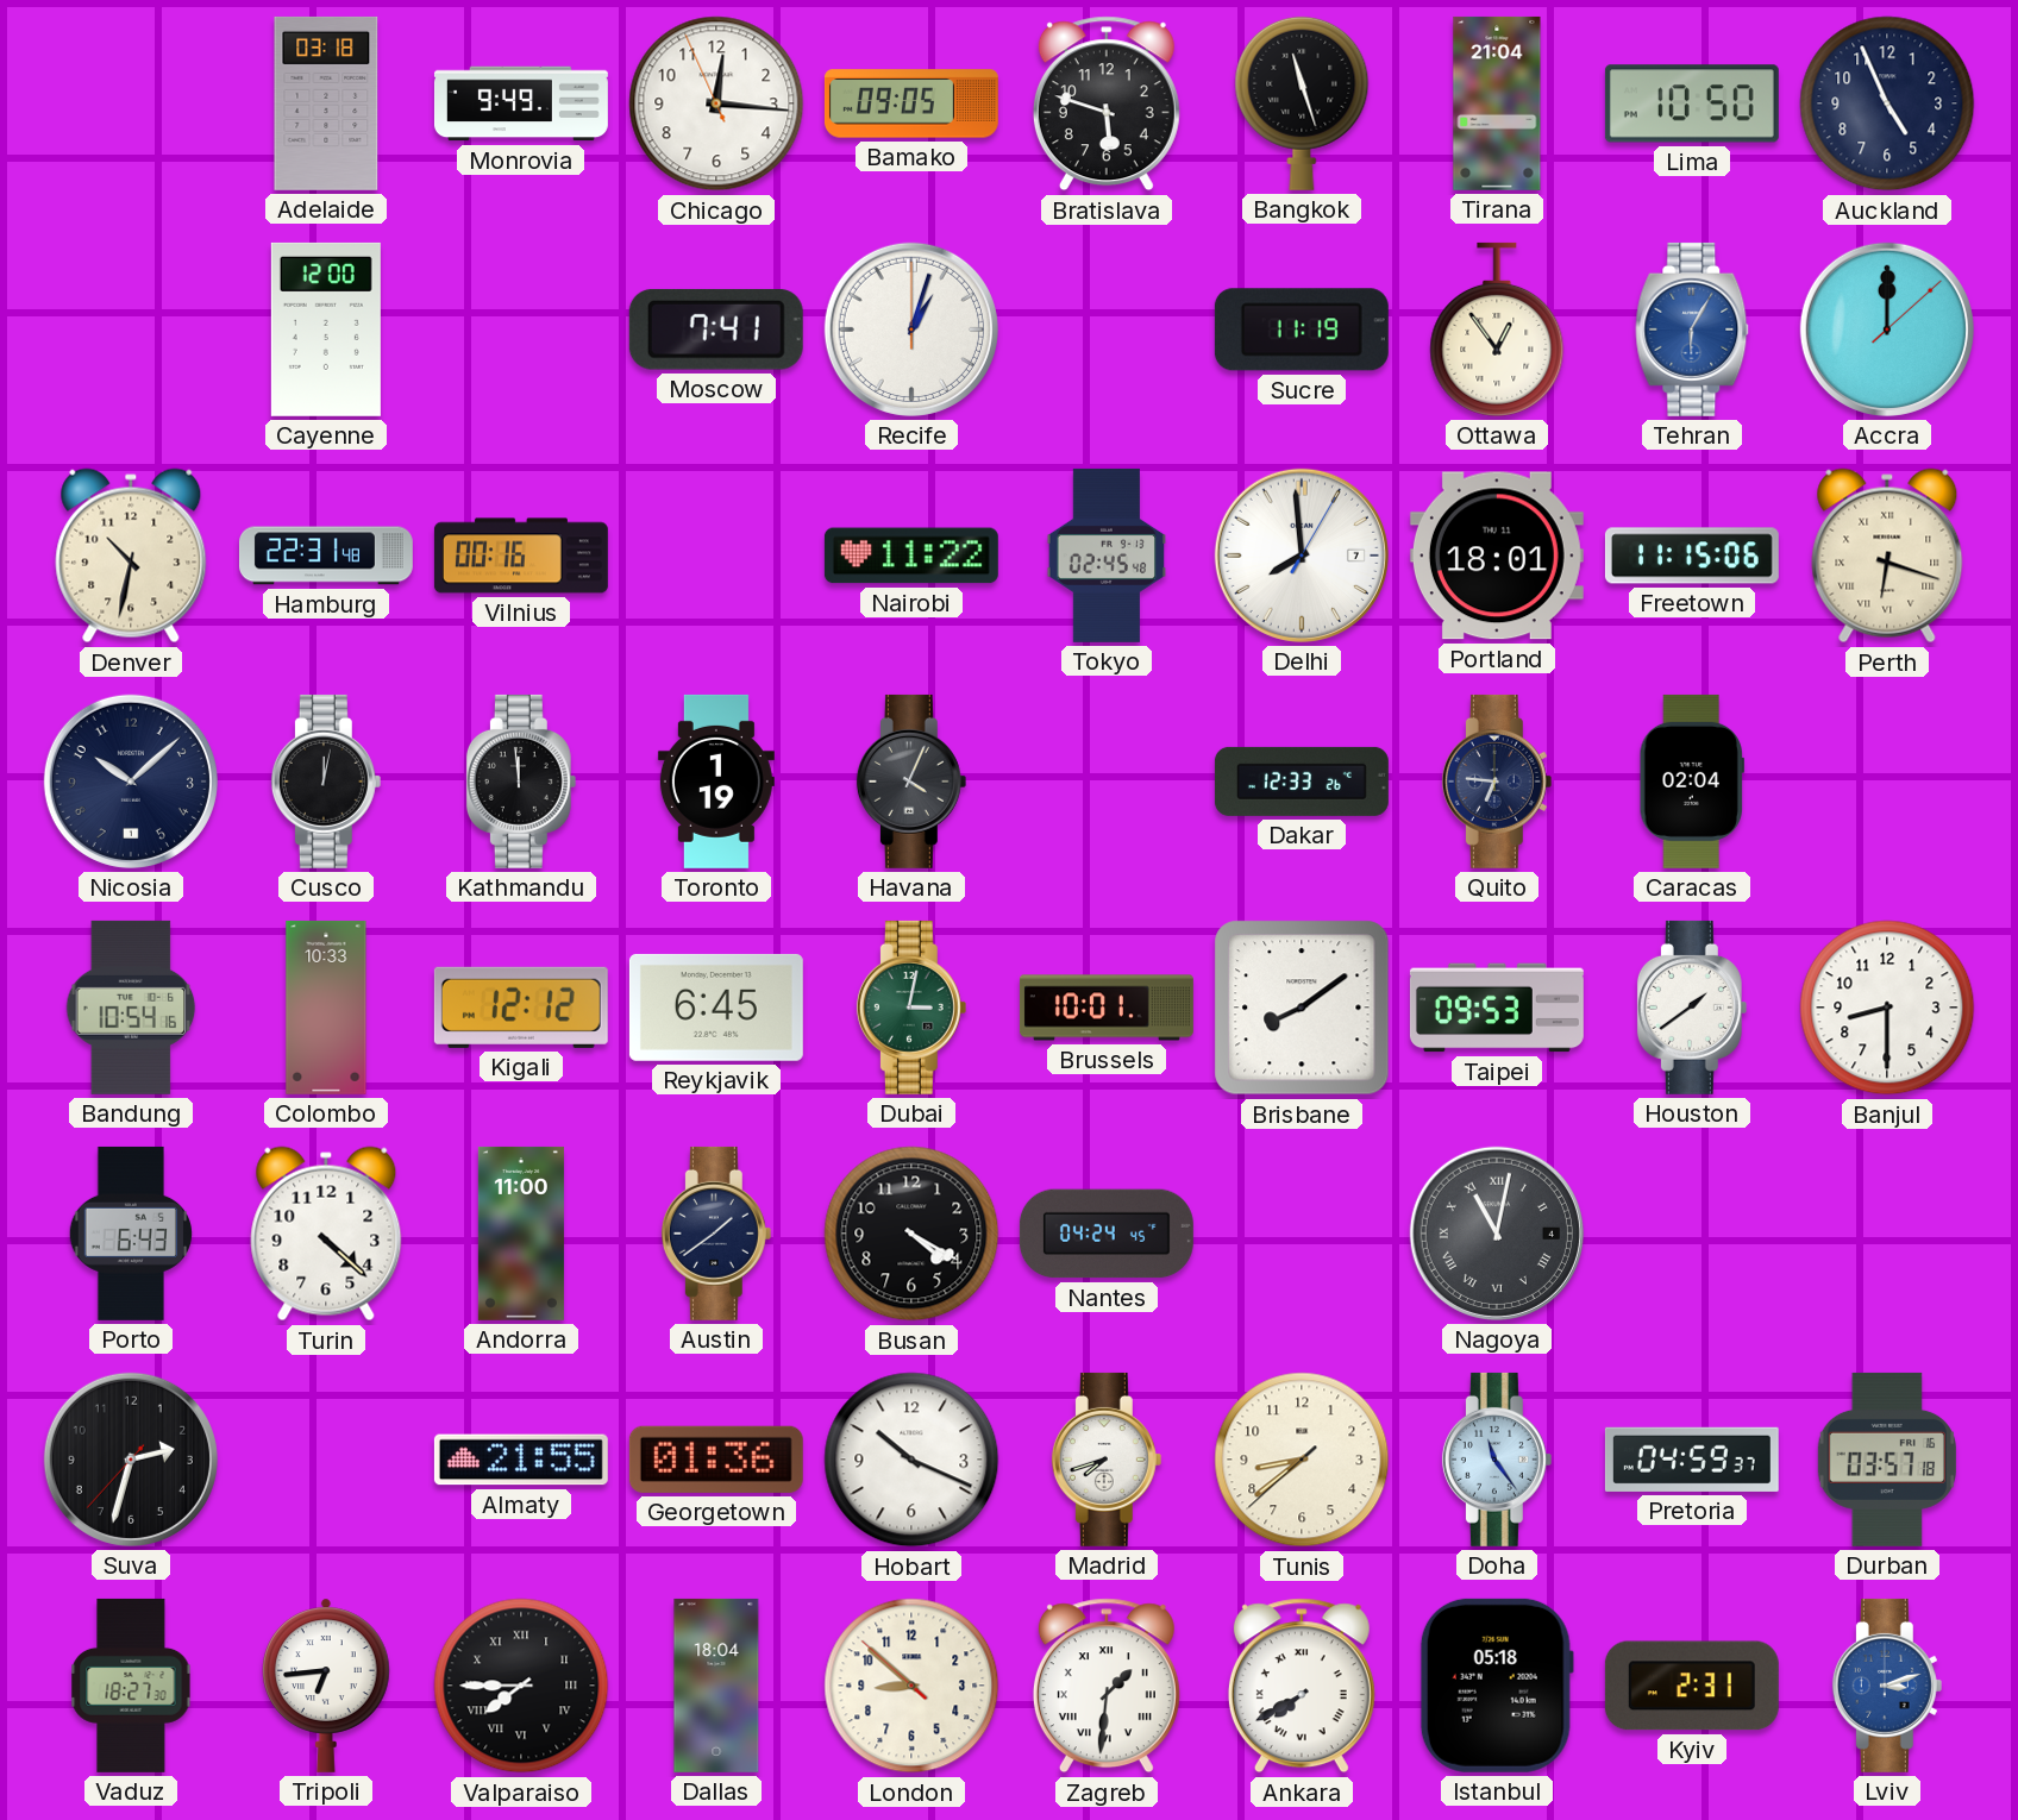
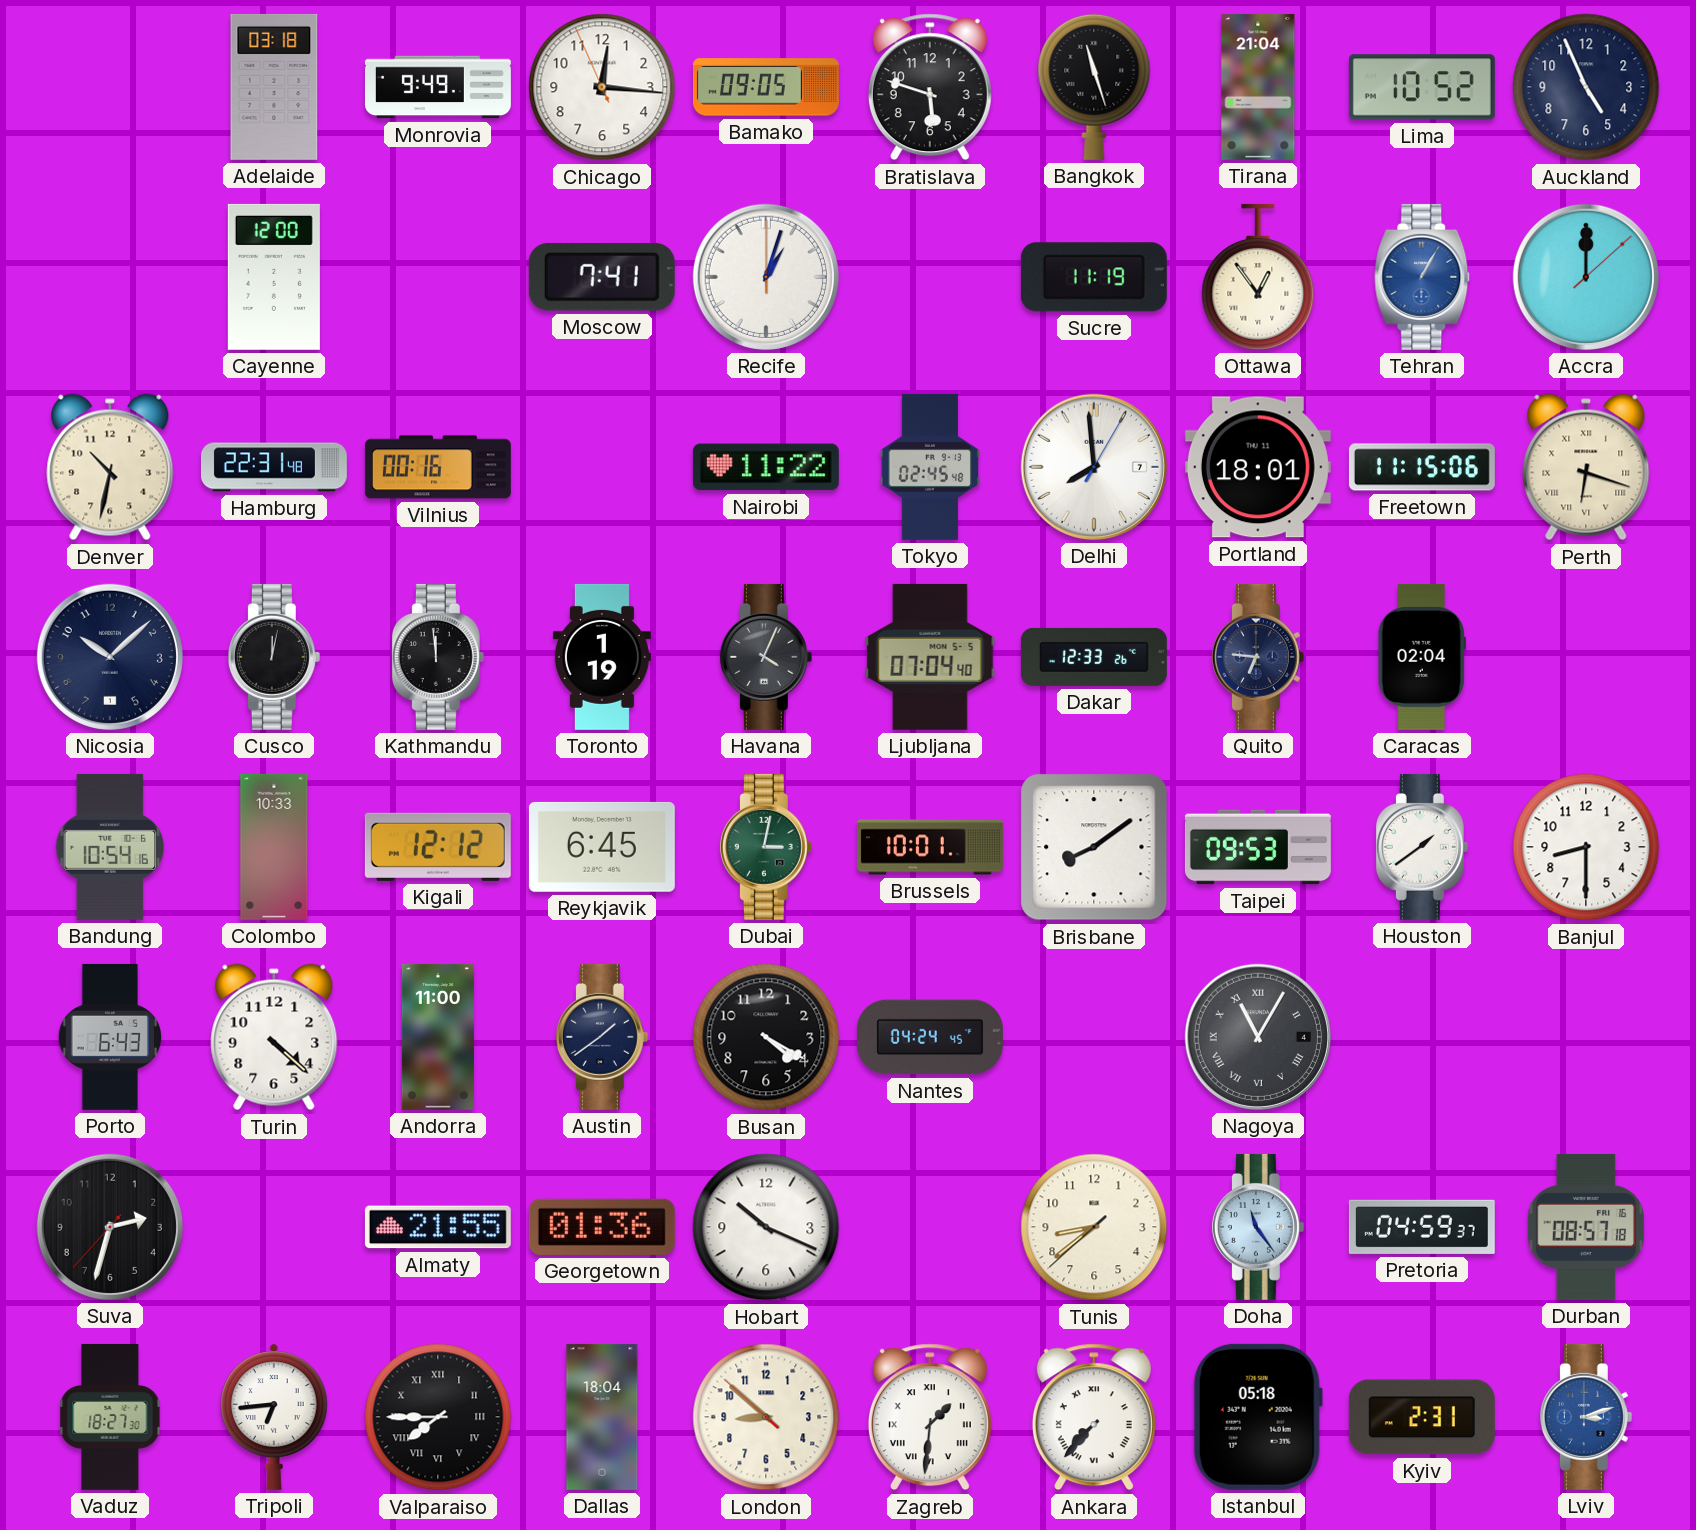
Lima: 10:50 -> 10:52 (1422, 87)
Tehran: 6:05 -> 1:05 (1422, 277)
Ljubljana: none -> 07:04 (930, 657)
Nagoya: 11:02 -> 11:05 (1258, 1037)
Madrid: 7:42 -> none (1107, 1460)
Durban: 03:57 -> 08:57 (1586, 1227)
Ankara: 7:40 -> 7:37 (1094, 1417)
